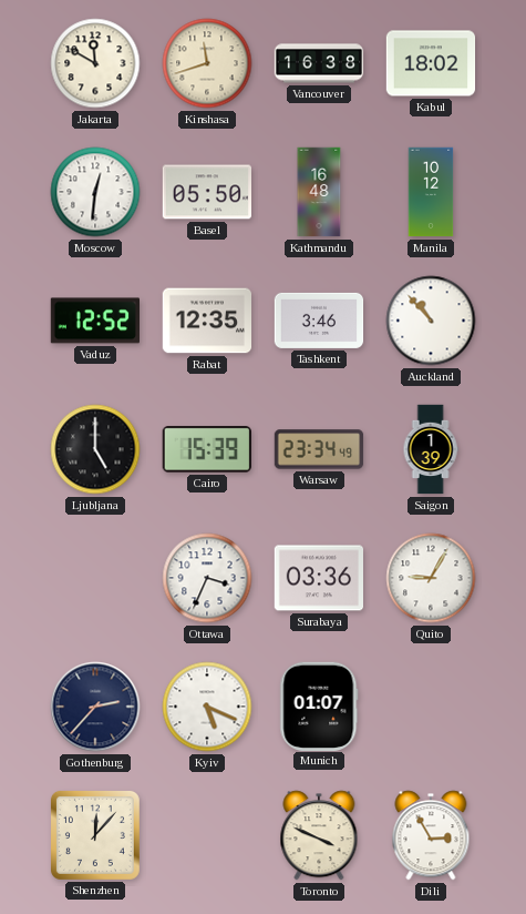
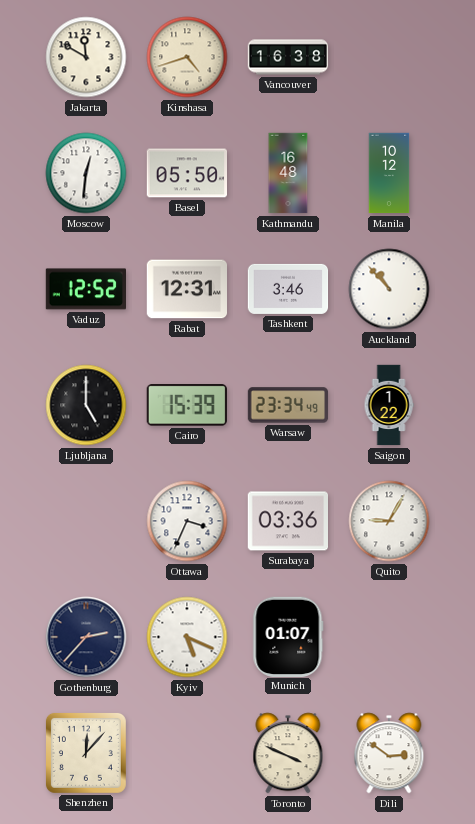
Kinshasa: 11:42 -> 4:42 (187, 57)
Kabul: 18:02 -> none (431, 63)
Rabat: 12:35 -> 12:31 (187, 289)
Saigon: 1:39 -> 1:22 (389, 405)
Dili: 2:55 -> 2:51 (389, 753)
